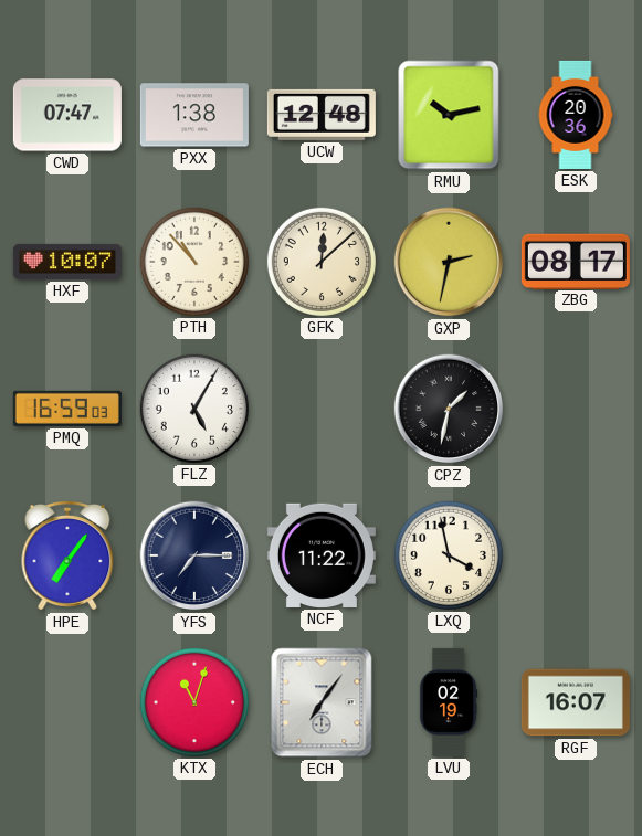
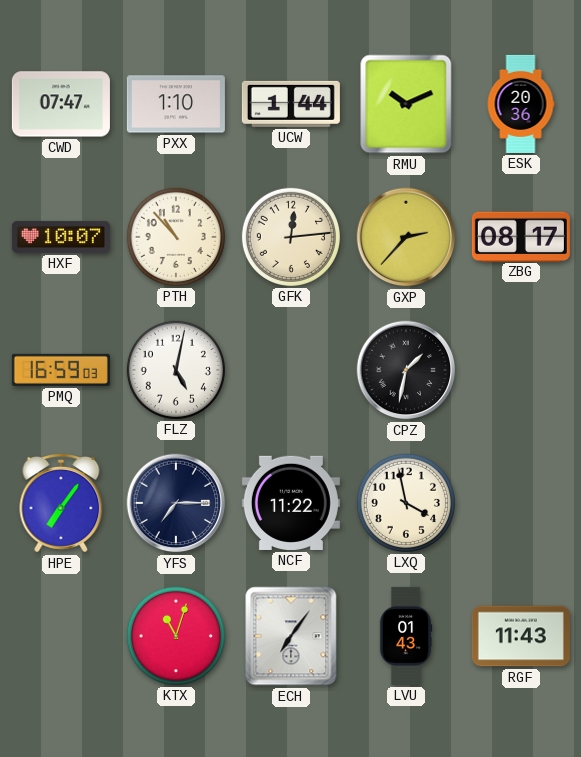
PXX: 1:38 -> 1:10 (176, 104)
UCW: 12:48 -> 1:44 (291, 104)
RMU: 10:13 -> 10:11 (406, 104)
GFK: 12:08 -> 12:14 (291, 237)
GXP: 2:32 -> 2:37 (406, 237)
FLZ: 5:05 -> 5:02 (176, 370)
LVU: 02:19 -> 01:43 (406, 636)
RGF: 16:07 -> 11:43 (521, 636)
